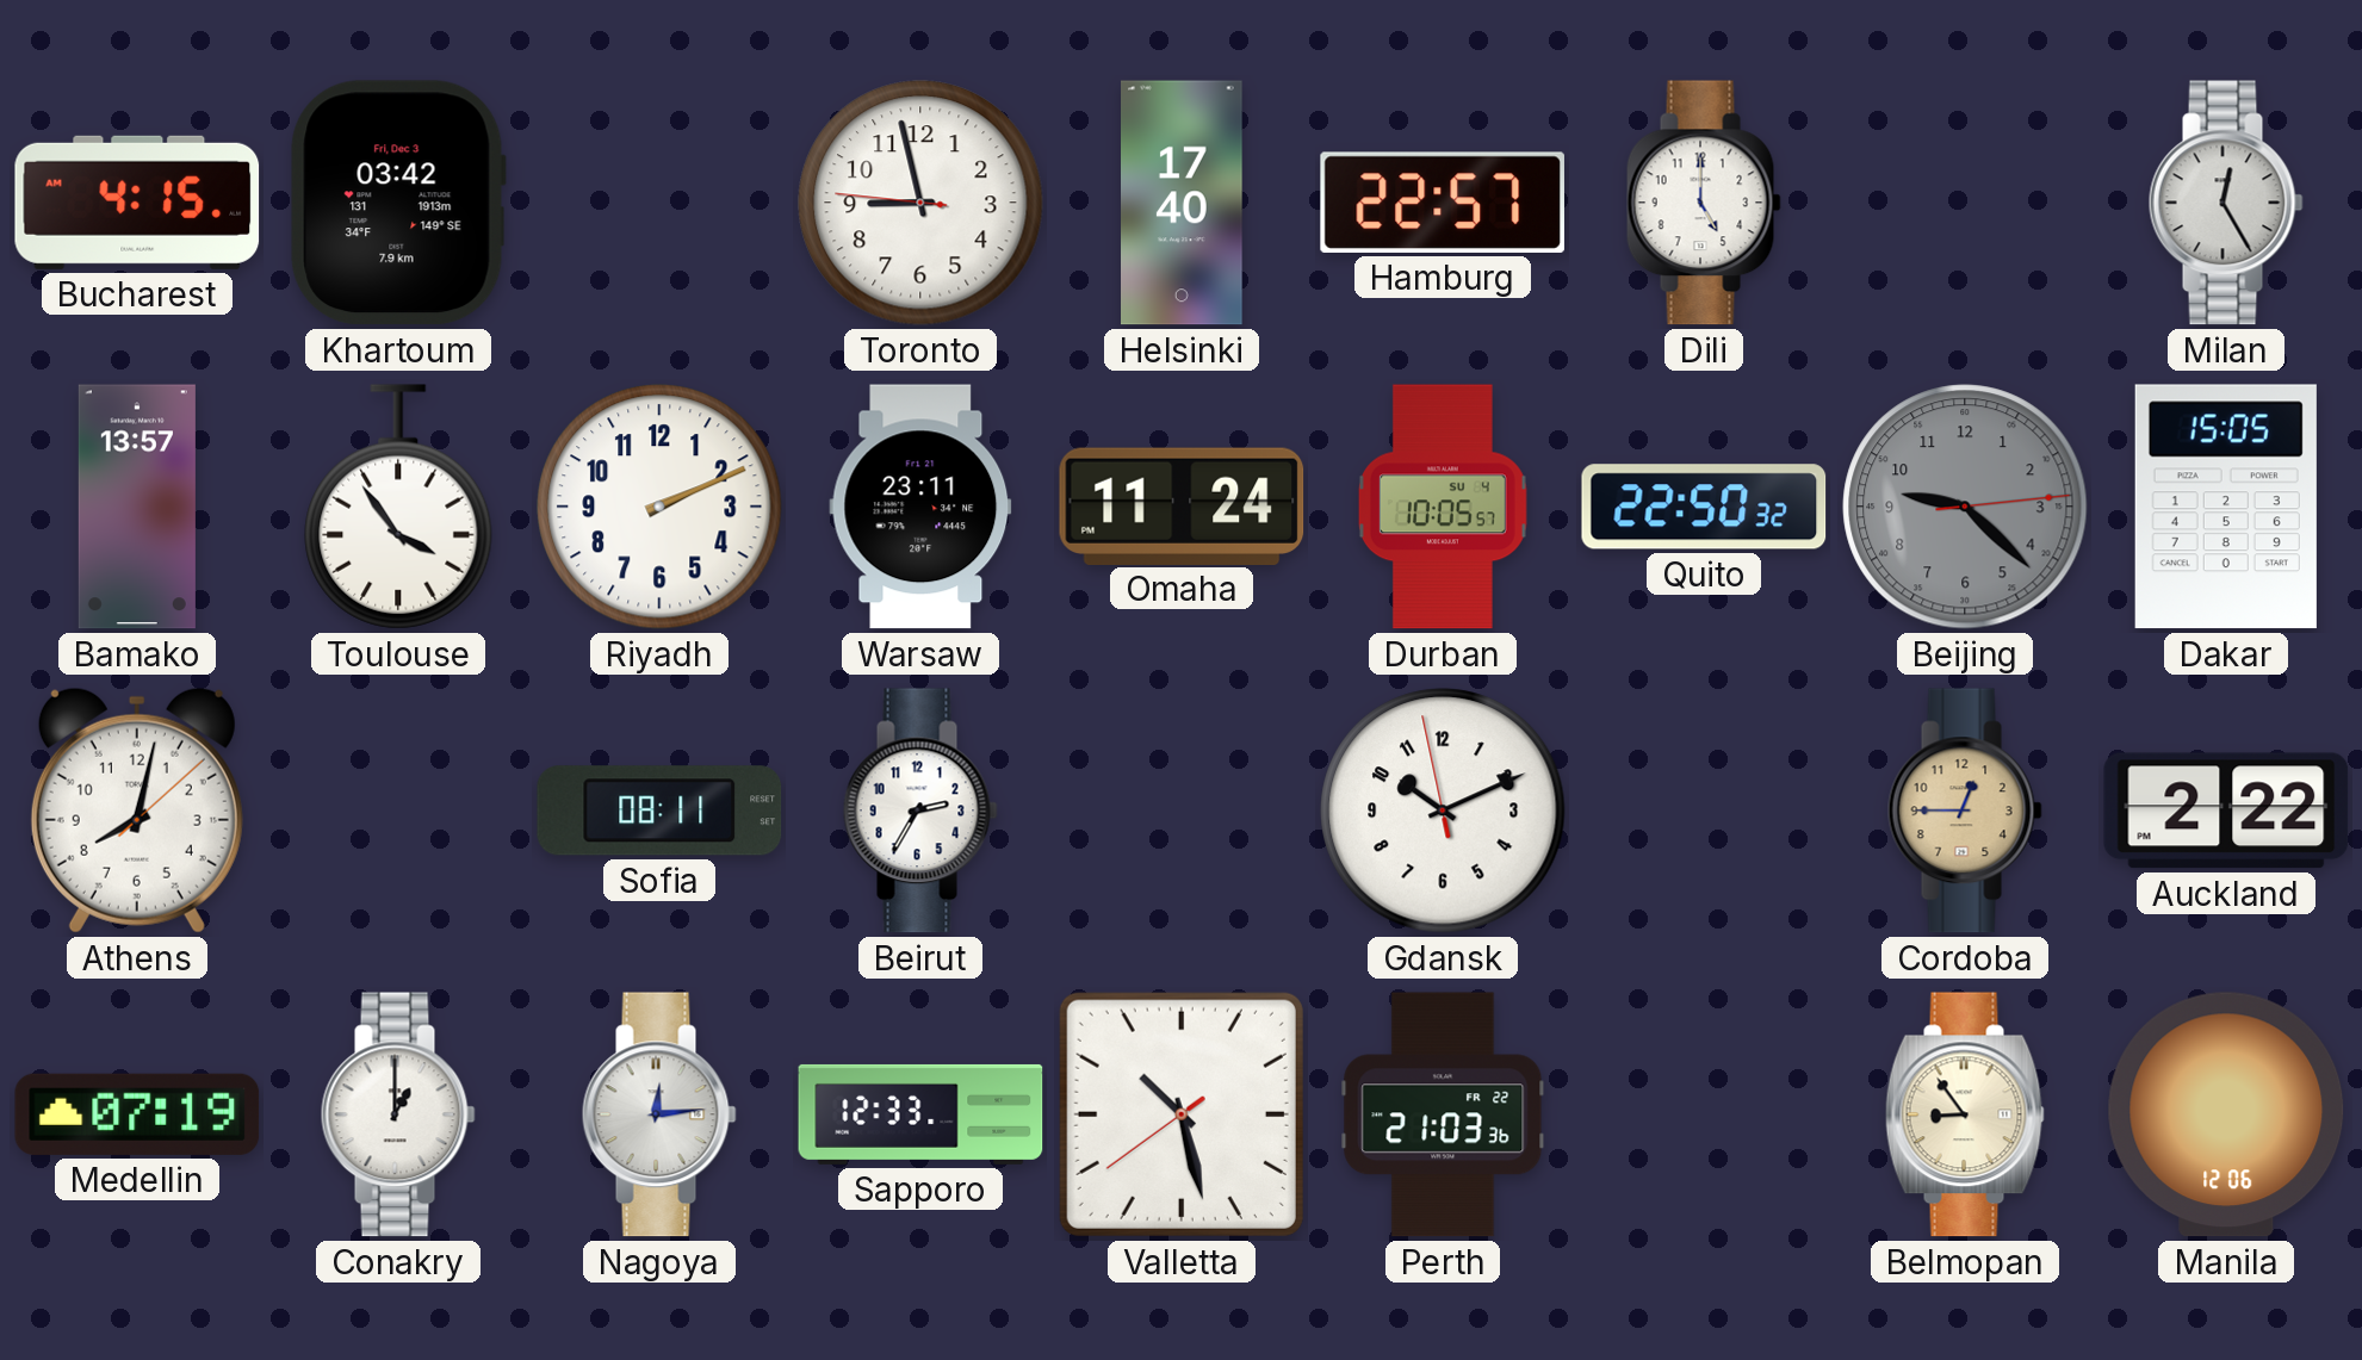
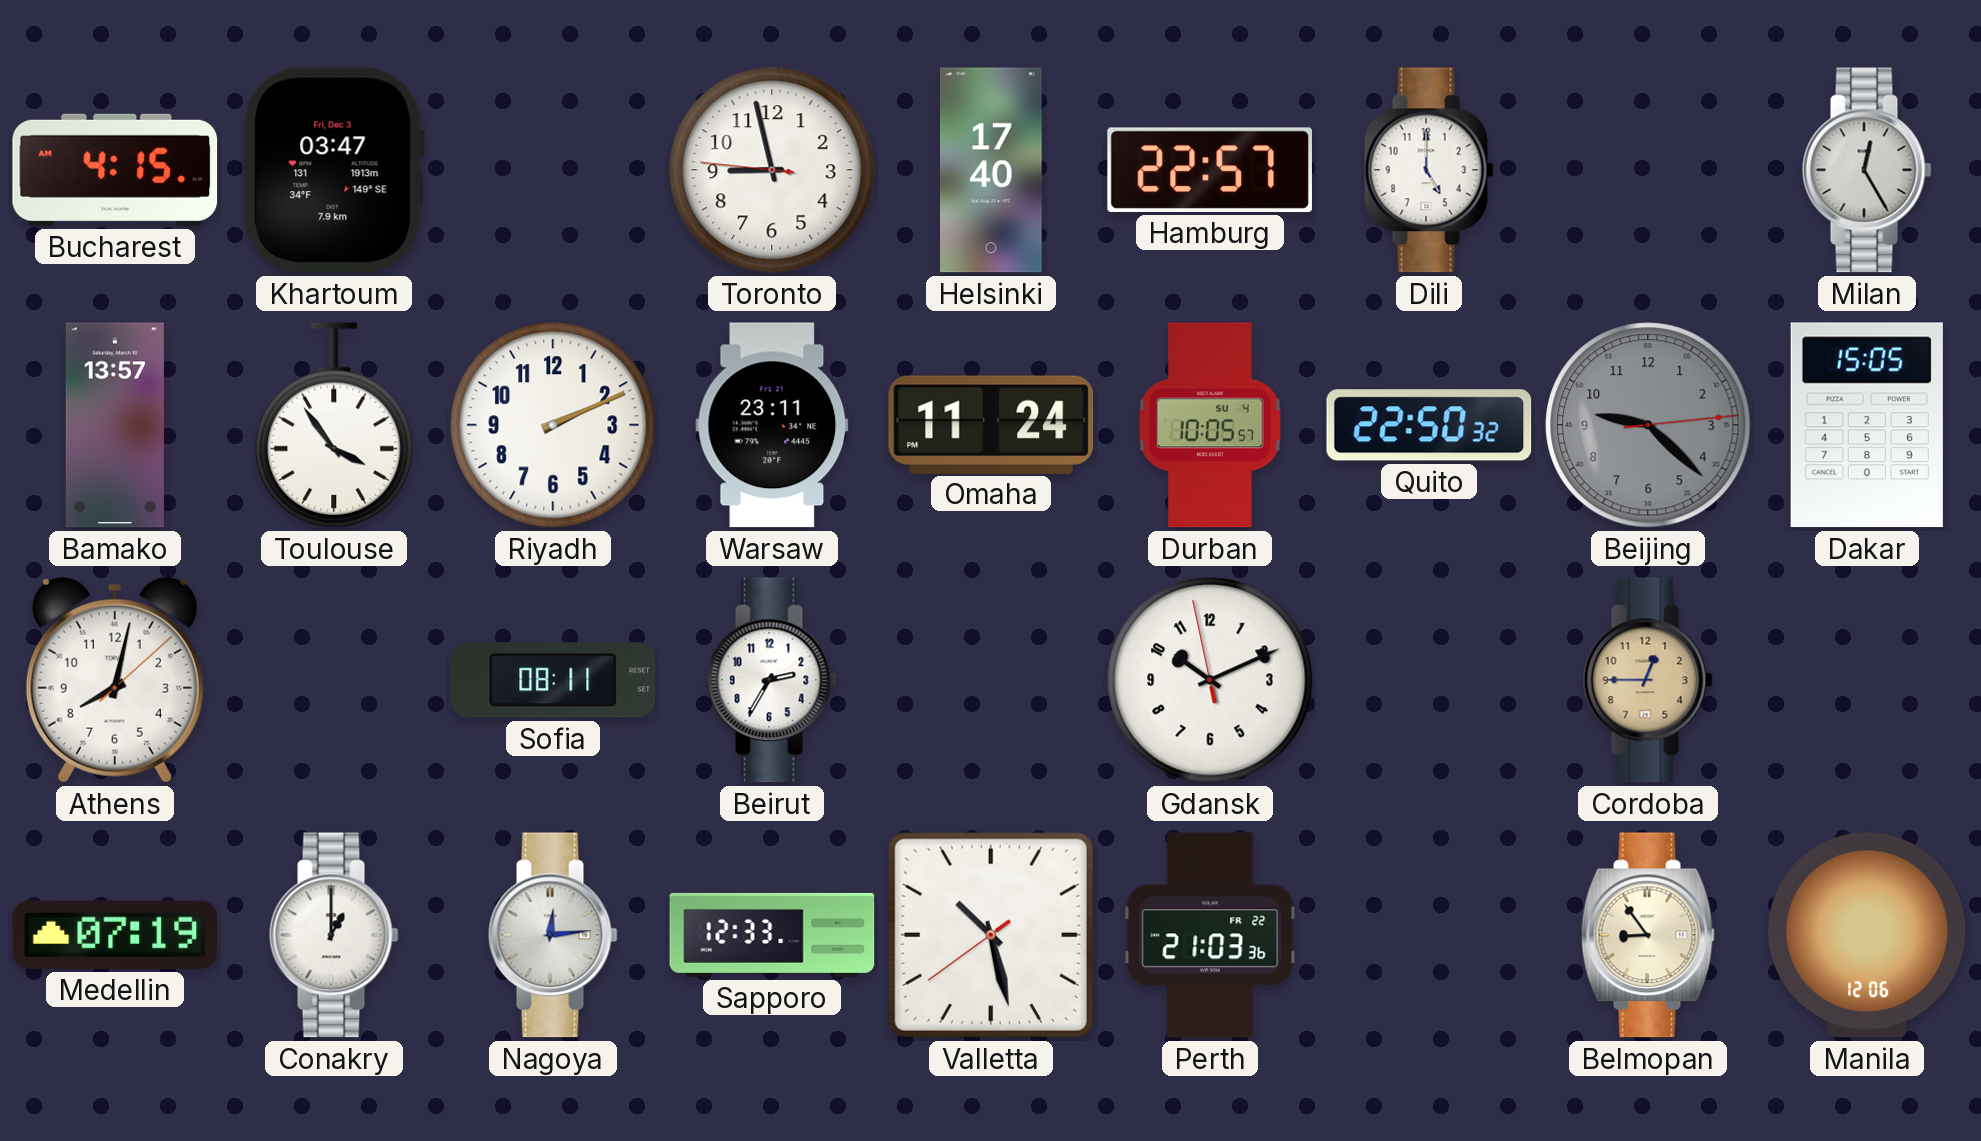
Khartoum: 03:42 -> 03:47 (334, 170)
Auckland: 2:22 -> none (2226, 811)
